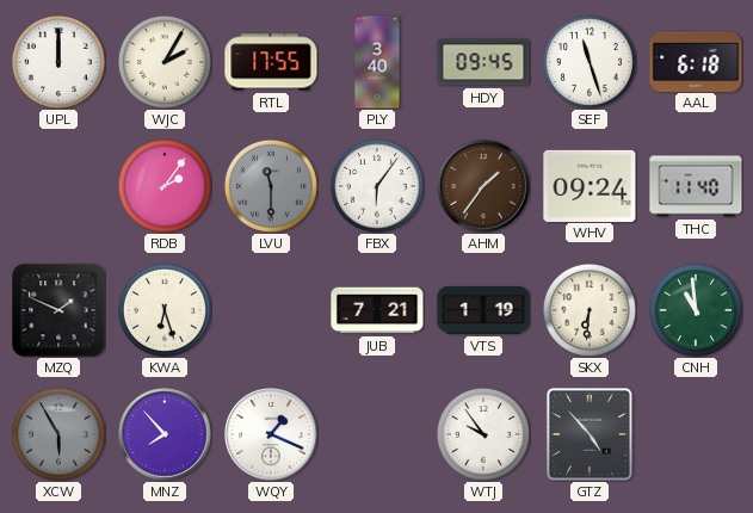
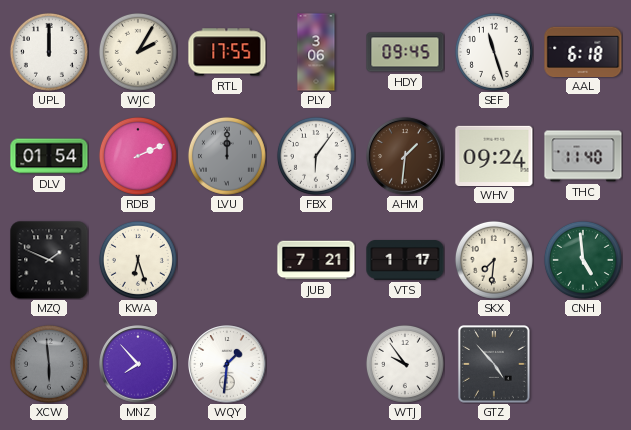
PLY: 3:40 -> 3:06 (316, 52)
DLV: none -> 01:54 (49, 156)
RDB: 2:06 -> 2:11 (138, 156)
LVU: 11:30 -> 12:00 (227, 156)
AHM: 1:36 -> 1:31 (405, 156)
VTS: 1:19 -> 1:17 (405, 261)
SKX: 6:31 -> 7:31 (494, 260)
CNH: 10:59 -> 4:59 (583, 260)
XCW: 5:55 -> 5:59 (49, 364)
WQY: 1:19 -> 1:31 (227, 364)
